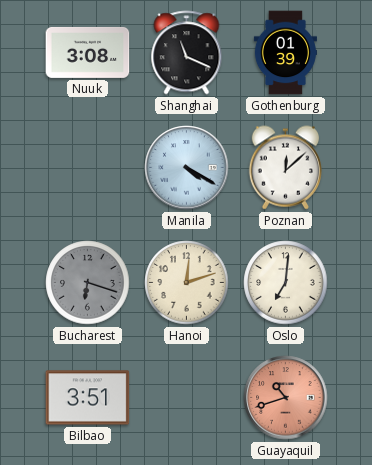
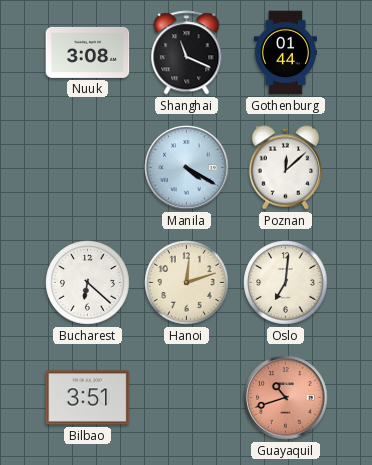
Gothenburg: 01:39 -> 01:44 (285, 53)
Bucharest: 6:18 -> 6:22 (88, 283)
Bucharest dial: grey -> white (88, 283)
